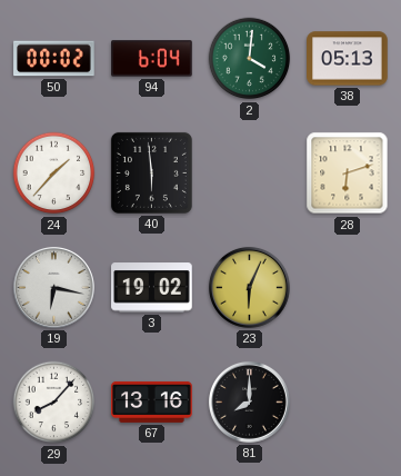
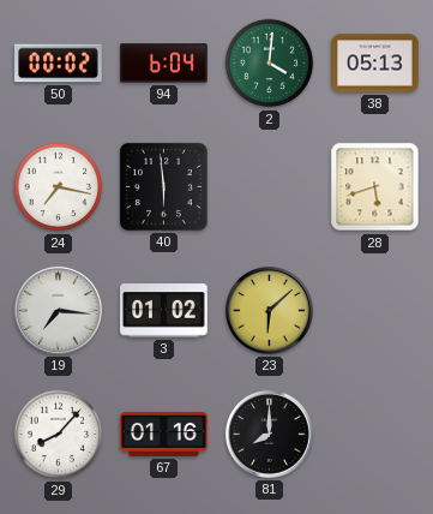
24: 1:37 -> 7:17 (59, 187)
28: 6:12 -> 5:42 (375, 187)
19: 6:17 -> 7:16 (58, 310)
3: 19:02 -> 01:02 (164, 311)
23: 6:04 -> 6:08 (269, 310)
67: 13:16 -> 01:16 (164, 434)
